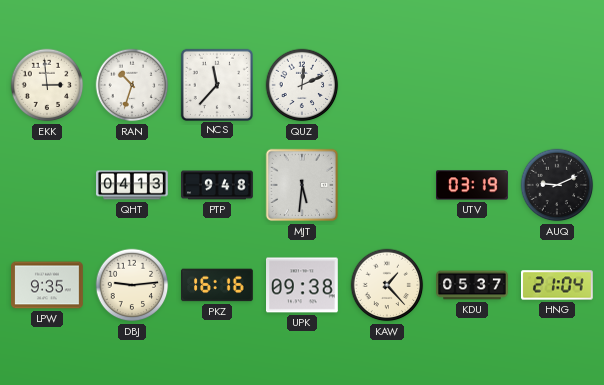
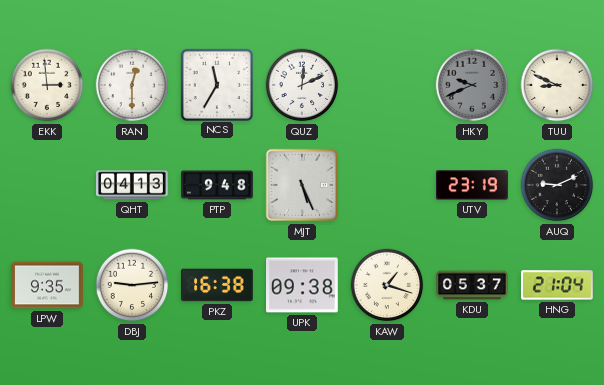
RAN: 10:33 -> 12:30 (132, 85)
NCS: 11:37 -> 11:35 (216, 84)
HKY: none -> 9:41 (472, 85)
TUU: none -> 8:49 (557, 85)
MJT: 5:31 -> 5:26 (302, 185)
UTV: 03:19 -> 23:19 (473, 185)
PKZ: 16:16 -> 16:38 (218, 285)
KAW: 1:23 -> 1:18 (387, 285)
